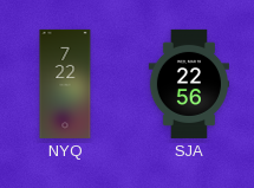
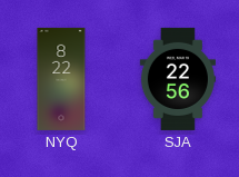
NYQ: 7:22 -> 8:22 (61, 79)
